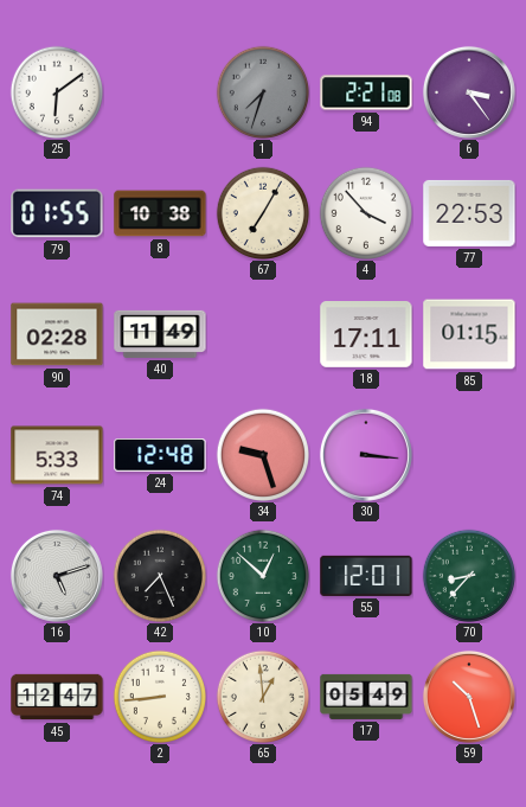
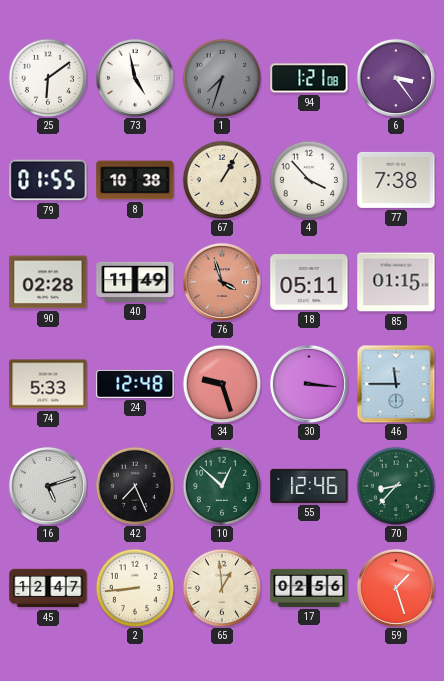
73: none -> 4:58 (135, 78)
94: 2:21 -> 1:21 (309, 78)
67: 7:05 -> 1:05 (221, 179)
77: 22:53 -> 7:38 (396, 180)
76: none -> 3:57 (222, 282)
18: 17:11 -> 05:11 (309, 283)
46: none -> 11:45 (396, 384)
55: 12:01 -> 12:46 (309, 486)
17: 05:49 -> 02:56 (309, 588)
59: 10:27 -> 1:27 (396, 588)
